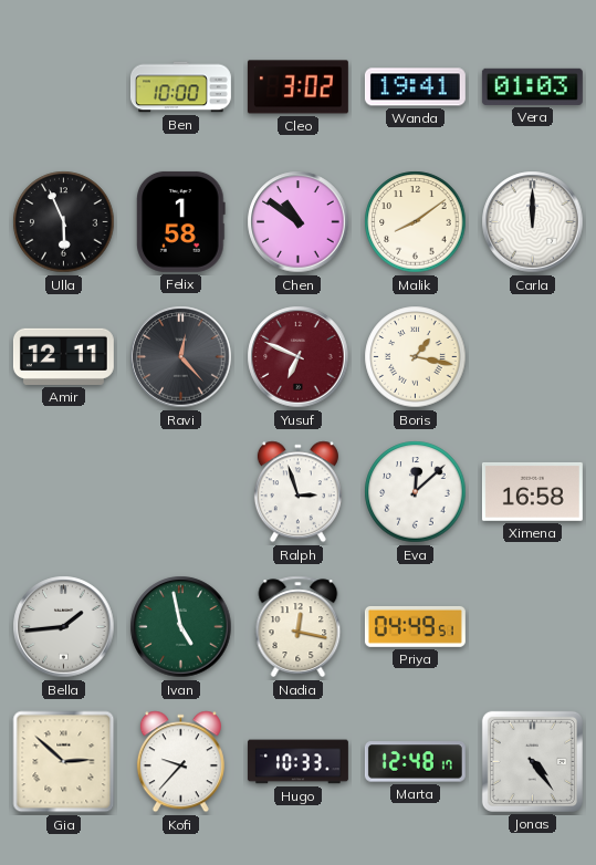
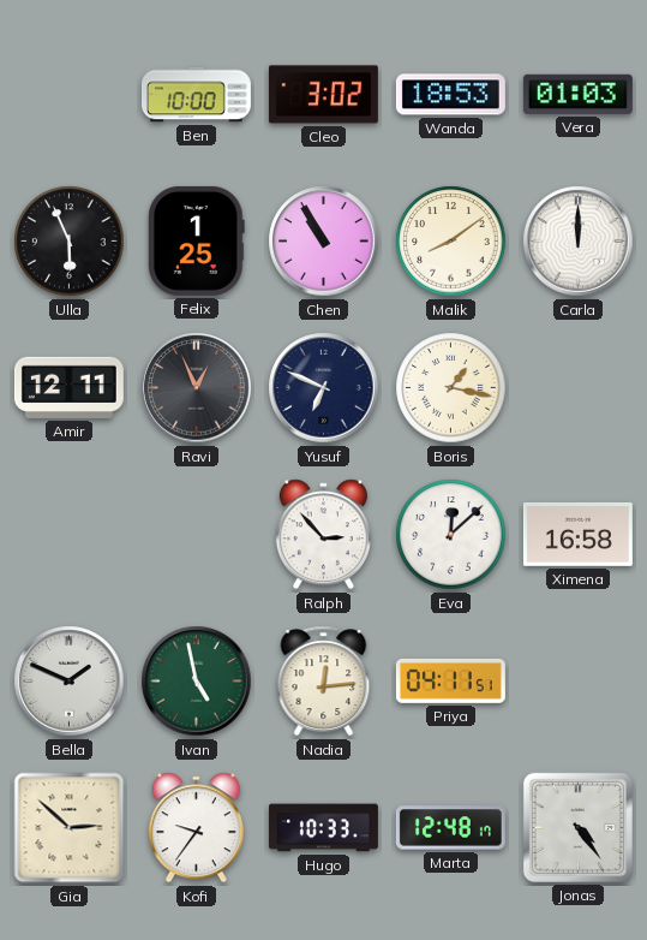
Wanda: 19:41 -> 18:53 (450, 95)
Felix: 1:58 -> 1:25 (197, 240)
Chen: 10:51 -> 10:55 (324, 242)
Ravi: 12:23 -> 12:56 (197, 388)
Yusuf dial: burgundy -> navy (324, 388)
Ralph: 2:57 -> 2:53 (323, 535)
Bella: 1:44 -> 1:49 (70, 682)
Nadia: 12:17 -> 12:14 (324, 682)
Priya: 04:49 -> 04:11 (450, 680)
Kofi: 9:37 -> 9:36 (196, 828)
